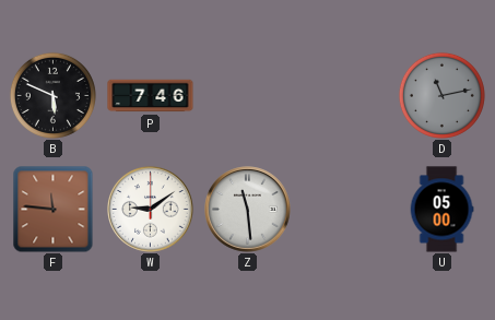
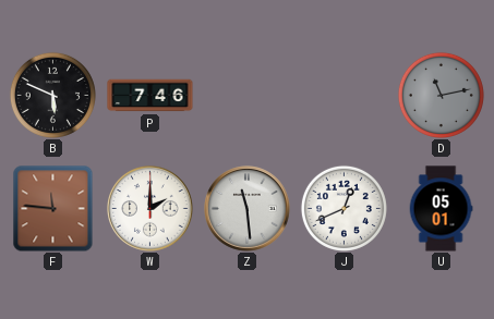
W: 9:09 -> 2:00 (150, 209)
J: none -> 12:41 (344, 208)
U: 05:00 -> 05:01 (441, 209)
